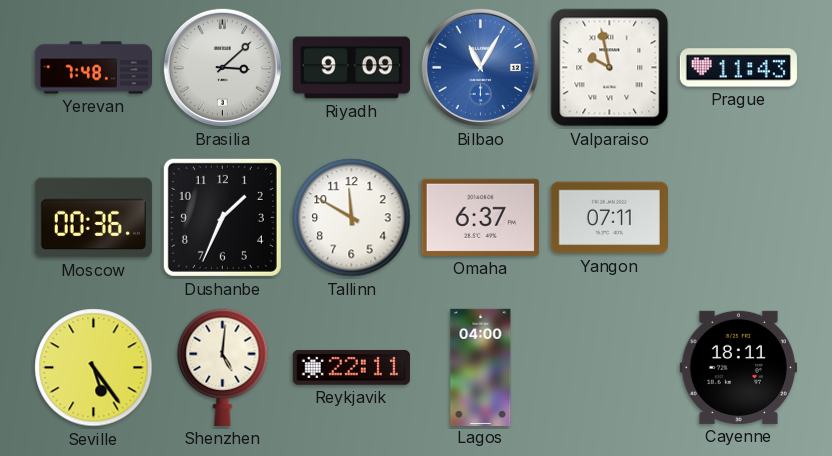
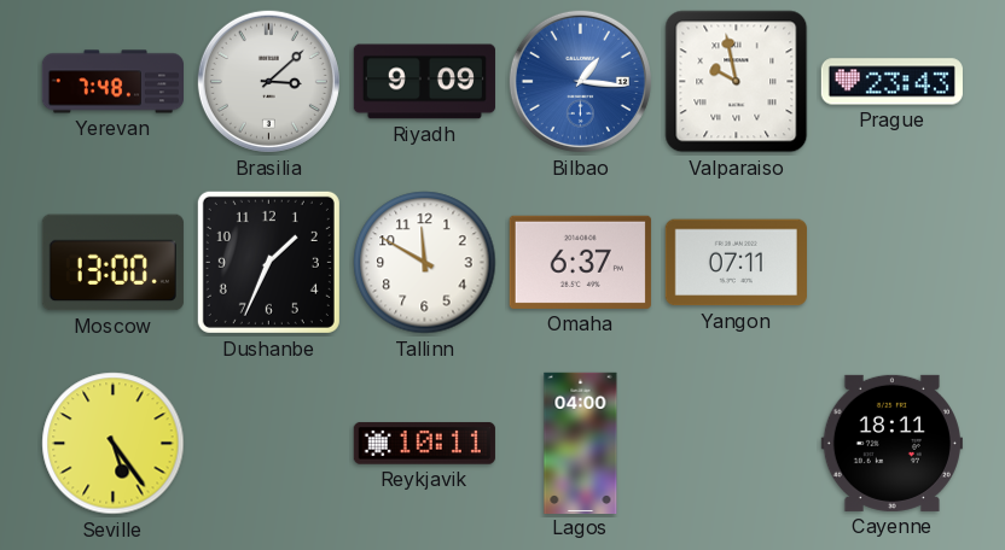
Bilbao: 11:05 -> 1:16 (580, 81)
Prague: 11:43 -> 23:43 (891, 82)
Moscow: 00:36 -> 13:00 (112, 263)
Shenzhen: 5:01 -> none (223, 367)
Reykjavik: 22:11 -> 10:11 (424, 444)
